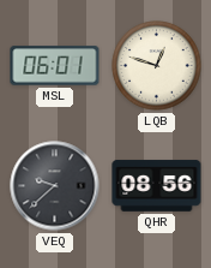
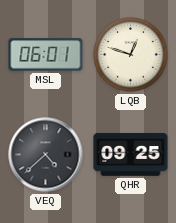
VEQ: 9:38 -> 4:38 (46, 155)
QHR: 08:56 -> 09:25 (131, 155)
